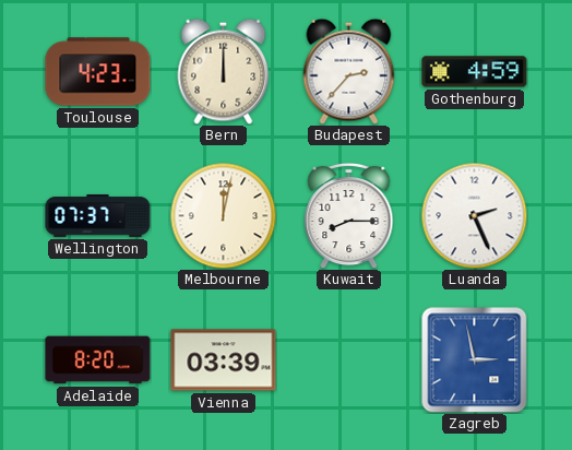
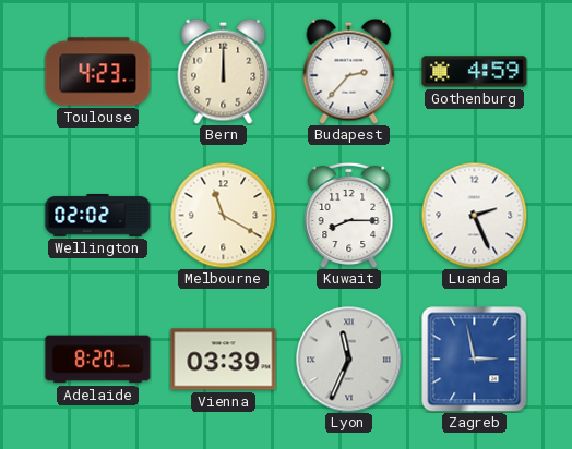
Wellington: 07:37 -> 02:02 (98, 215)
Melbourne: 12:02 -> 11:20 (223, 215)
Lyon: none -> 11:34 (349, 360)
